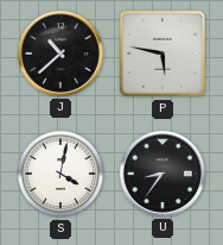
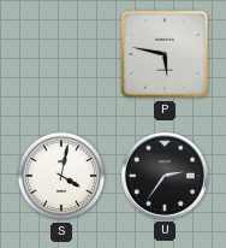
J: 10:38 -> none (60, 54)
U: 8:36 -> 2:36 (165, 176)
